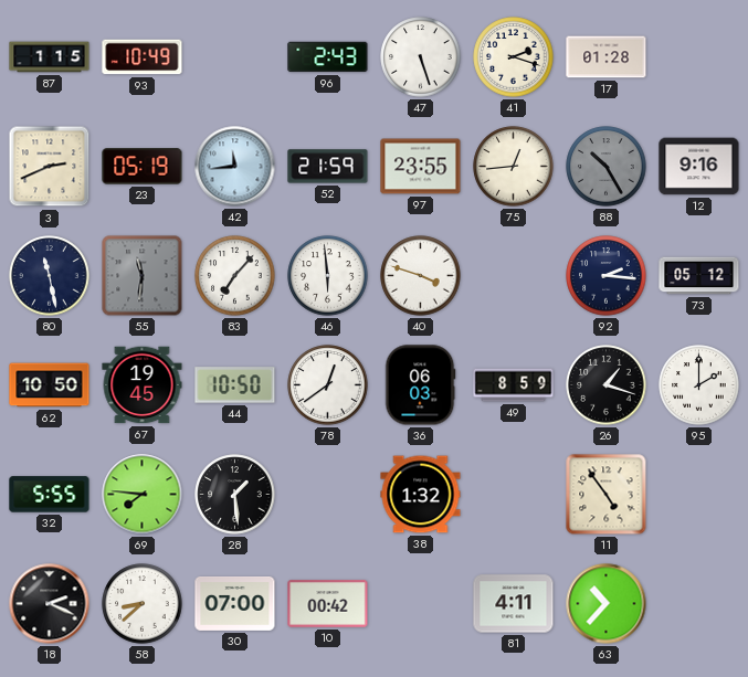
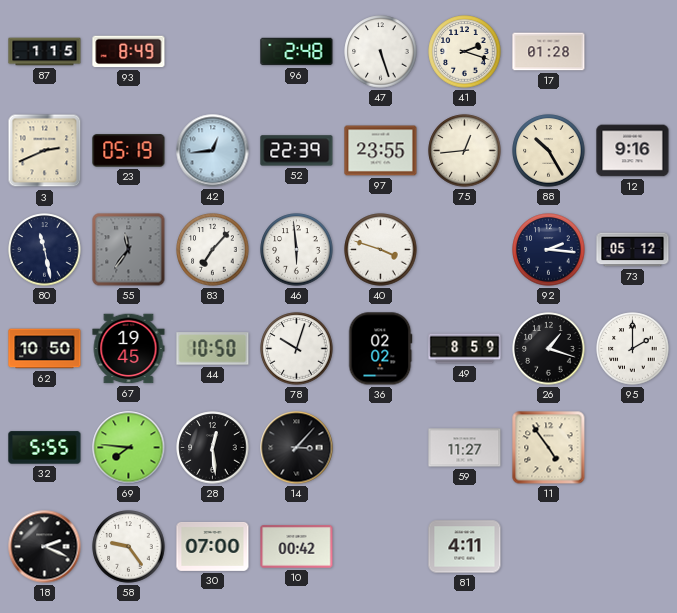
93: 10:49 -> 8:49 (129, 52)
96: 2:43 -> 2:48 (297, 52)
42: 11:44 -> 12:44 (213, 151)
52: 21:59 -> 22:39 (297, 151)
88 dial: grey -> cream (549, 151)
55: 11:31 -> 11:36 (129, 250)
78: 12:39 -> 10:03 (297, 349)
36: 06:03 -> 02:02 (381, 349)
28: 1:29 -> 12:29 (213, 448)
14: none -> 3:07 (297, 448)
38: 1:32 -> none (421, 495)
59: none -> 11:27 (465, 448)
58: 8:38 -> 9:24 (129, 547)
63: 10:37 -> none (607, 604)
